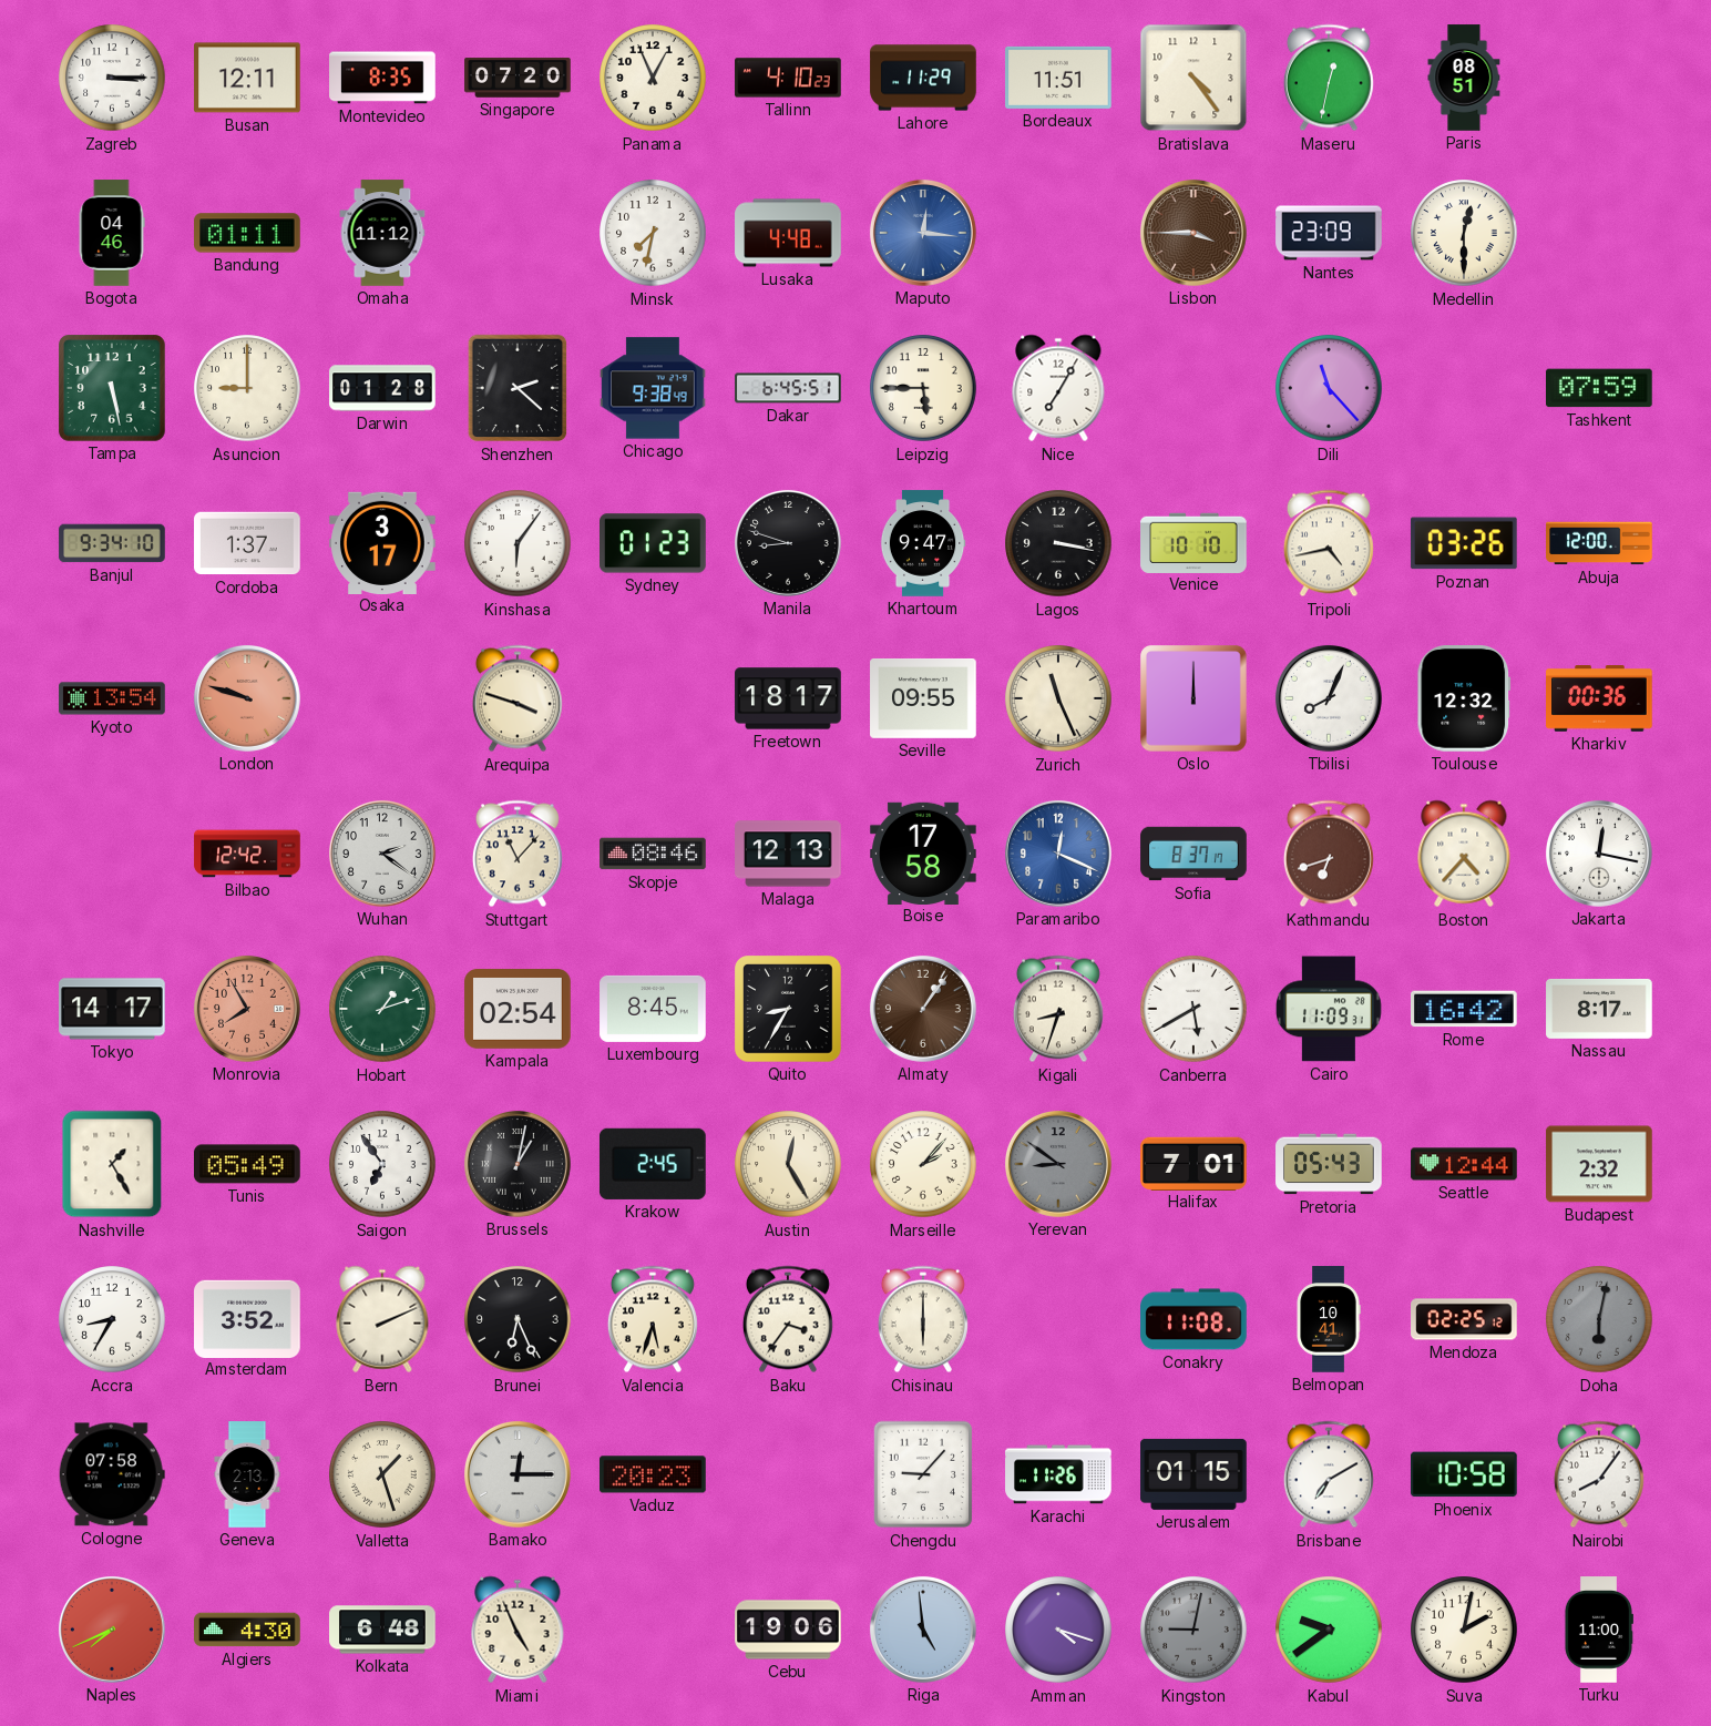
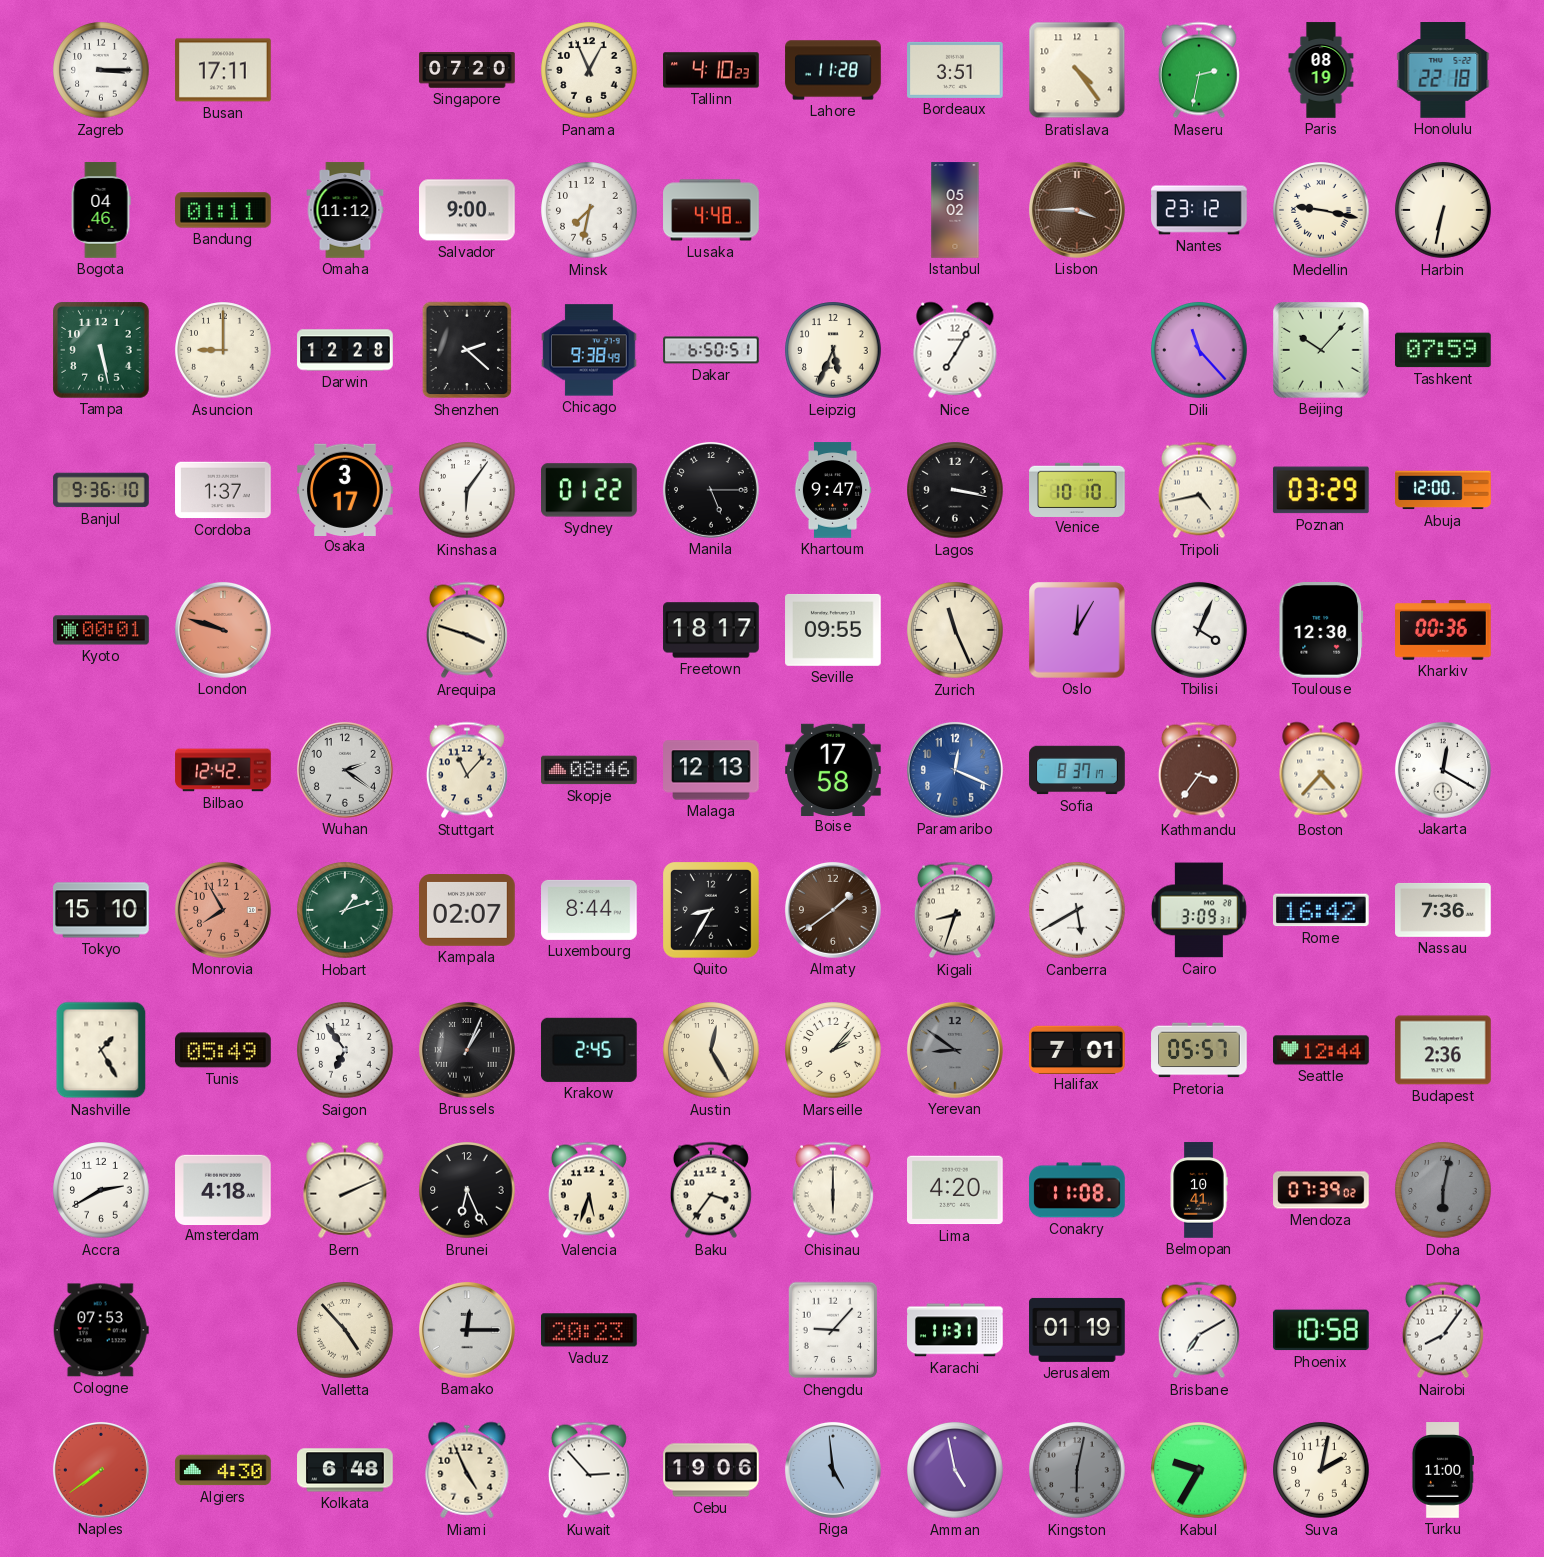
Busan: 12:11 -> 17:11 (223, 70)
Montevideo: 8:35 -> none (382, 78)
Lahore: 11:29 -> 11:28 (833, 70)
Bordeaux: 11:51 -> 3:51 (955, 70)
Maseru: 12:32 -> 2:32 (1199, 70)
Paris: 08:51 -> 08:19 (1321, 70)
Honolulu: none -> 22:18 (1443, 71)
Salvador: none -> 9:00 (467, 210)
Maputo: 12:16 -> none (923, 233)
Istanbul: none -> 05:02 (955, 210)
Nantes: 23:09 -> 23:12 (1199, 210)
Medellin: 12:30 -> 9:17 (1321, 210)
Harbin: none -> 6:32 (1443, 210)
Darwin: 01:28 -> 12:28 (345, 350)
Dakar: 6:45 -> 6:50 (711, 350)
Leipzig: 5:45 -> 5:34 (833, 350)
Beijing: none -> 10:07 (1322, 351)
Banjul: 9:34 -> 9:36 (101, 490)
Sydney: 01:23 -> 01:22 (590, 490)
Manila: 8:48 -> 5:15 (711, 490)
Poznan: 03:26 -> 03:29 (1321, 490)
Kyoto: 13:54 -> 00:01 (101, 630)
Oslo: 12:00 -> 12:05 (1078, 631)
Tbilisi: 8:04 -> 4:04 (1199, 630)
Toulouse: 12:32 -> 12:30 (1321, 631)
Kathmandu: 6:42 -> 3:36 (1199, 770)
Jakarta: 12:17 -> 12:20 (1443, 770)
Tokyo: 14:17 -> 15:10 (101, 910)
Kampala: 02:54 -> 02:07 (467, 911)
Luxembourg: 8:45 -> 8:44 (589, 910)
Almaty: 1:06 -> 1:39 (833, 910)
Cairo: 11:09 -> 3:09 (1199, 910)
Nassau: 8:17 -> 7:36 (1443, 910)
Brussels: 1:02 -> 1:04 (467, 1050)
Pretoria: 05:43 -> 05:57 (1199, 1050)
Budapest: 2:32 -> 2:36 (1443, 1050)
Accra: 8:35 -> 2:40 (101, 1190)
Amsterdam: 3:52 -> 4:18 (223, 1189)
Lima: none -> 4:20 (955, 1190)
Mendoza: 02:25 -> 07:39 (1321, 1190)
Cologne: 07:58 -> 07:53 (101, 1330)
Geneva: 2:13 -> none (247, 1474)
Valletta: 1:27 -> 4:53 (345, 1330)
Karachi: 11:26 -> 11:31 (955, 1330)
Jerusalem: 01:15 -> 01:19 (1077, 1330)
Naples: 7:41 -> 7:39 (101, 1470)
Kuwait: none -> 2:53 (589, 1470)
Amman: 4:18 -> 4:58 (955, 1470)
Kingston: 9:02 -> 6:02 (1077, 1470)
Kabul: 9:39 -> 9:35 (1199, 1470)
